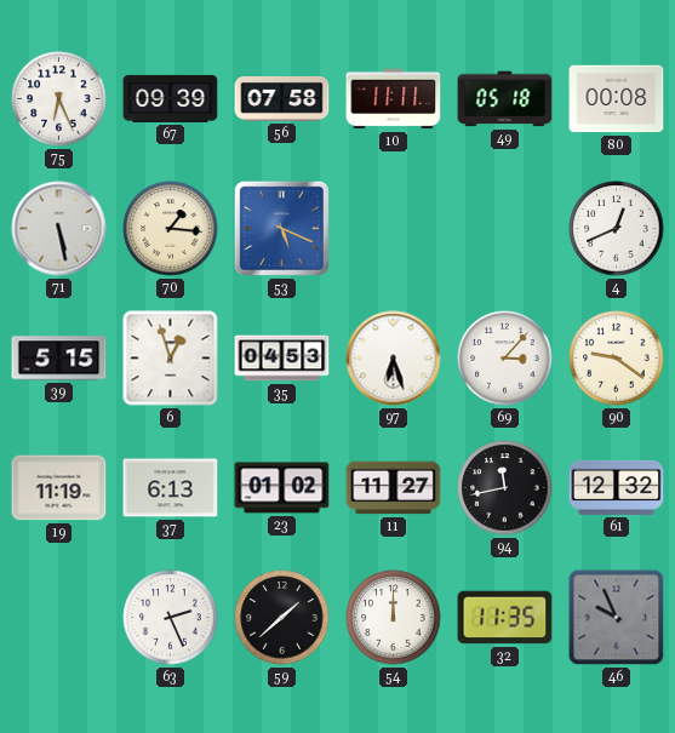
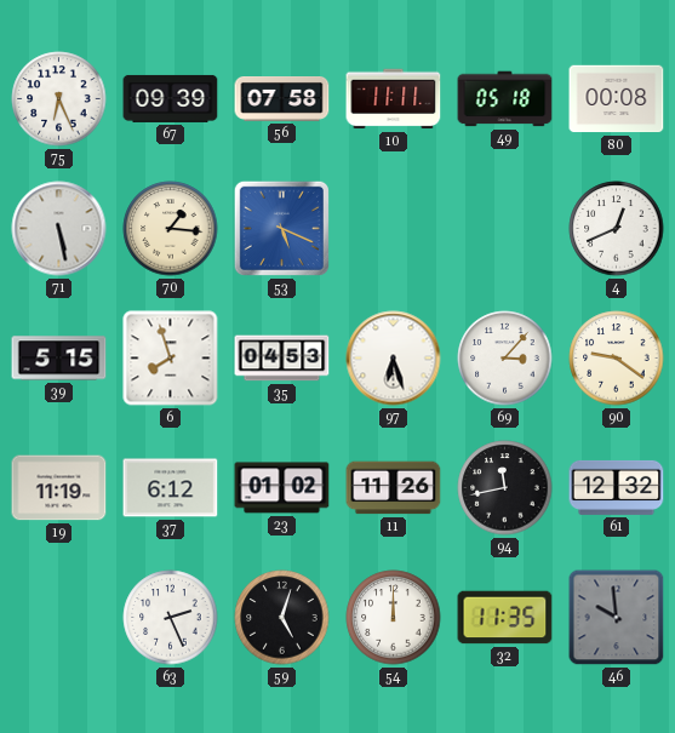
6: 12:57 -> 7:57 (171, 359)
37: 6:13 -> 6:12 (171, 488)
11: 11:27 -> 11:26 (394, 488)
59: 1:38 -> 5:03 (282, 618)
46: 9:56 -> 9:59 (617, 618)
